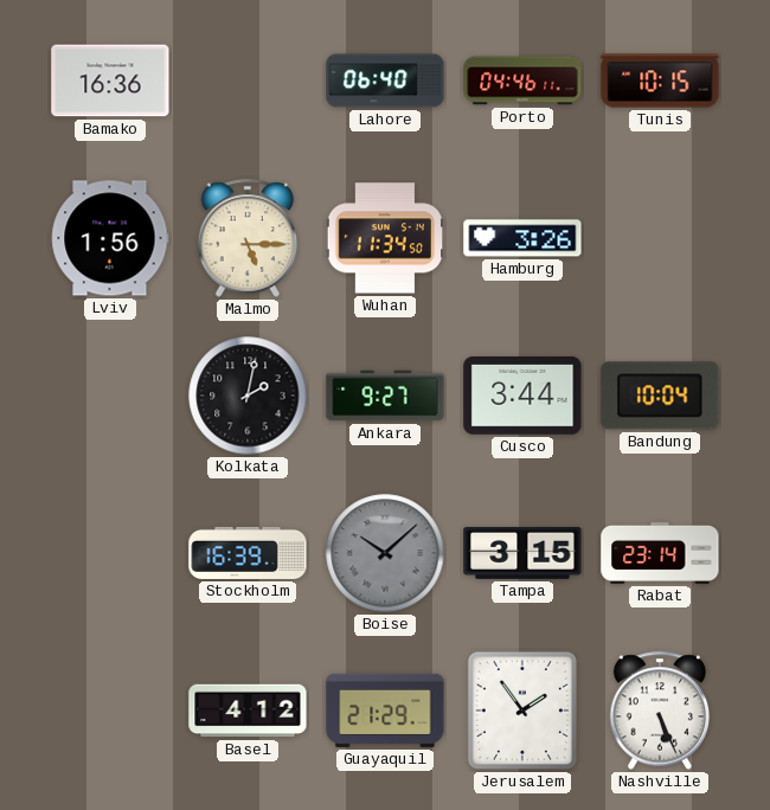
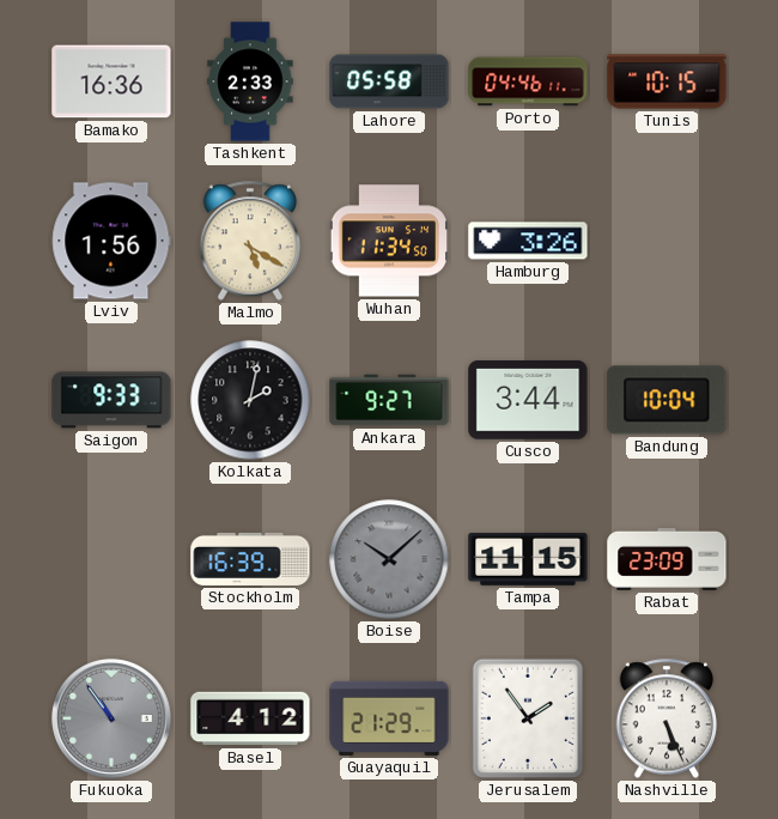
Tashkent: none -> 2:33 (250, 81)
Lahore: 06:40 -> 05:58 (389, 81)
Malmo: 5:15 -> 5:20 (250, 241)
Saigon: none -> 9:33 (111, 400)
Tampa: 3:15 -> 11:15 (528, 559)
Rabat: 23:14 -> 23:09 (667, 559)
Fukuoka: none -> 10:54 (111, 718)
